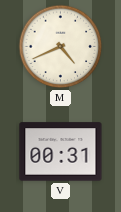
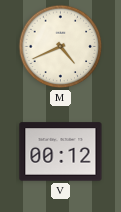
V: 00:31 -> 00:12 (61, 152)
